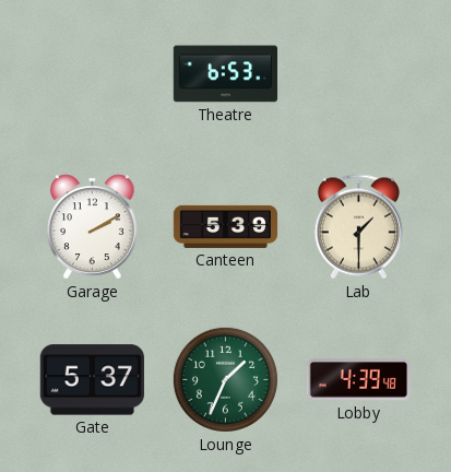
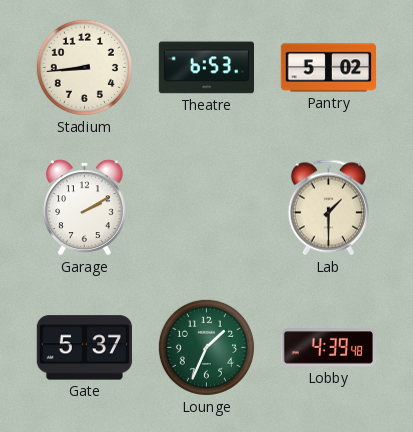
Stadium: none -> 8:44 (84, 67)
Pantry: none -> 5:02 (329, 68)
Canteen: 5:39 -> none (226, 226)
